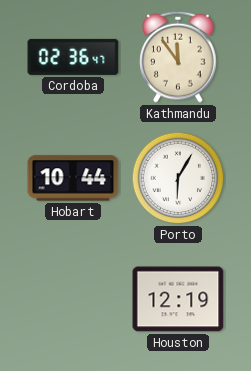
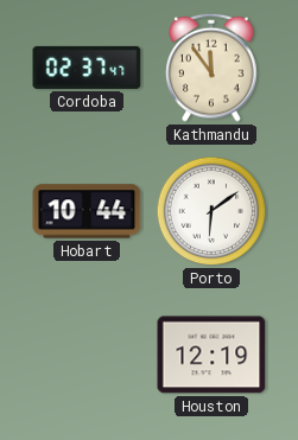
Cordoba: 02:36 -> 02:37 (87, 68)
Porto: 6:05 -> 6:09 (211, 211)
